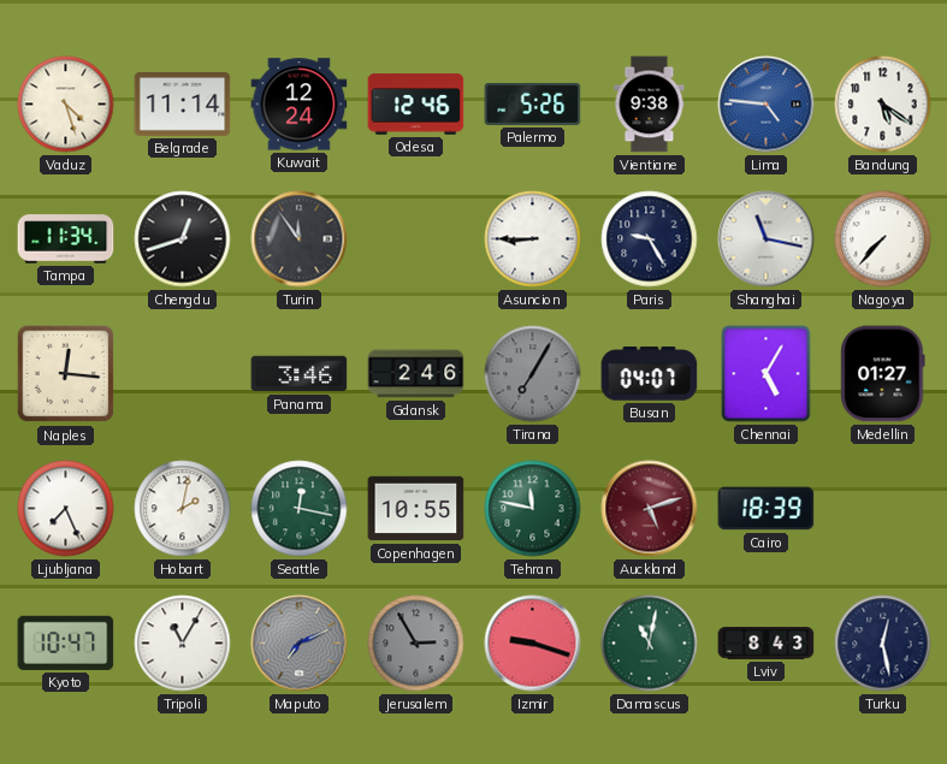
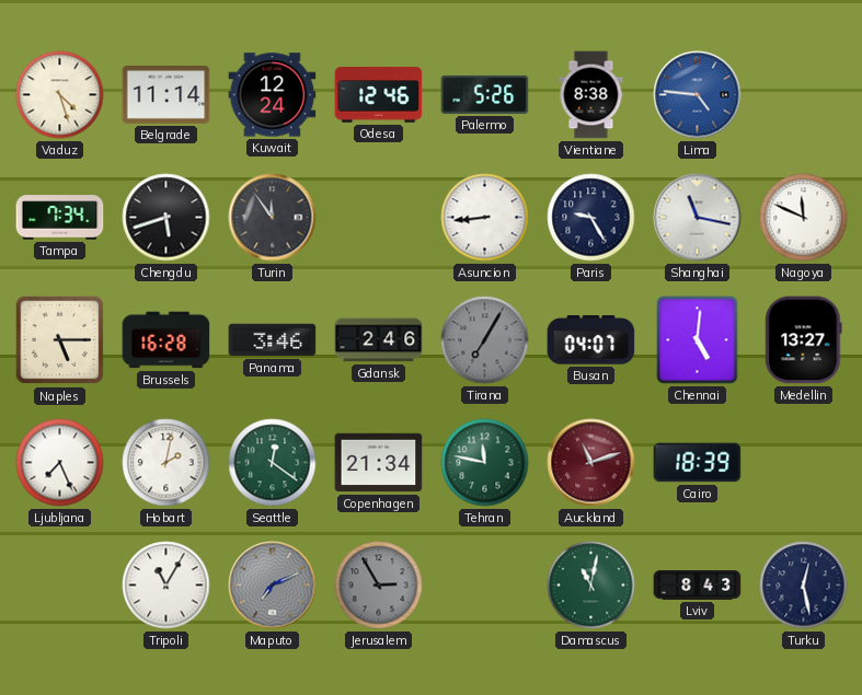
Vientiane: 9:38 -> 8:38 (591, 95)
Bandung: 5:21 -> none (883, 105)
Tampa: 11:34 -> 7:34 (60, 218)
Chengdu: 12:42 -> 5:42 (166, 218)
Asuncion: 8:45 -> 8:44 (485, 218)
Nagoya: 7:37 -> 11:49 (804, 218)
Naples: 12:16 -> 5:15 (60, 340)
Brussels: none -> 16:28 (166, 340)
Chennai: 5:05 -> 5:01 (698, 340)
Medellin: 01:27 -> 13:27 (804, 340)
Seattle: 12:17 -> 12:21 (273, 463)
Copenhagen: 10:55 -> 21:34 (379, 463)
Auckland: 5:12 -> 11:12 (591, 463)
Kyoto: 10:47 -> none (66, 642)
Izmir: 9:18 -> none (533, 644)
